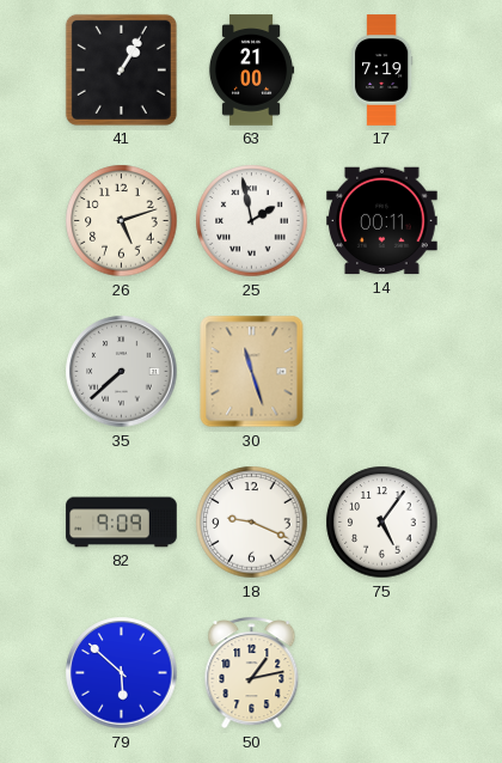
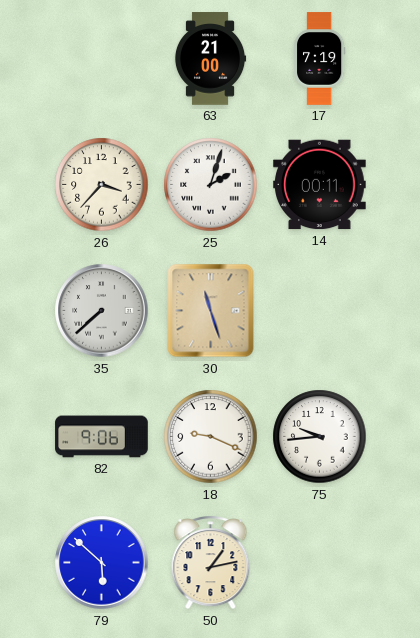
41: 1:05 -> none (121, 69)
26: 5:12 -> 3:37 (102, 185)
25: 1:58 -> 2:03 (211, 185)
82: 9:09 -> 9:06 (102, 437)
75: 5:06 -> 9:44 (320, 437)
